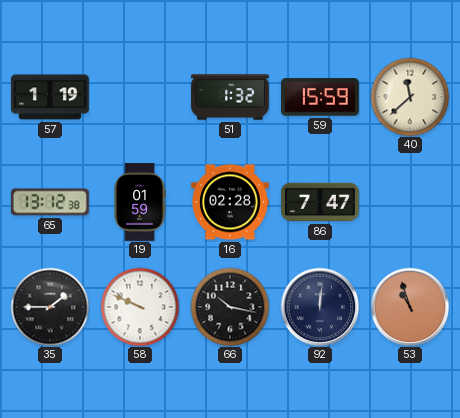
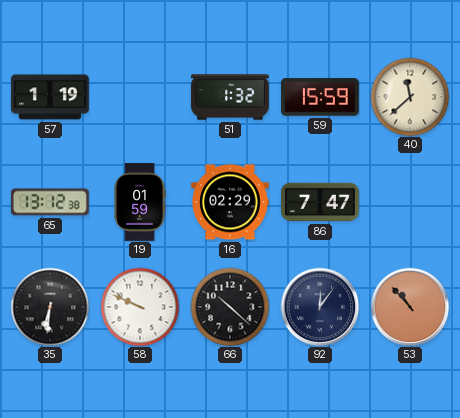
16: 02:28 -> 02:29 (231, 202)
35: 1:45 -> 6:31 (50, 307)
66: 10:17 -> 10:22 (230, 307)
92: 12:01 -> 12:06 (320, 307)
53: 10:57 -> 10:53 (410, 307)
